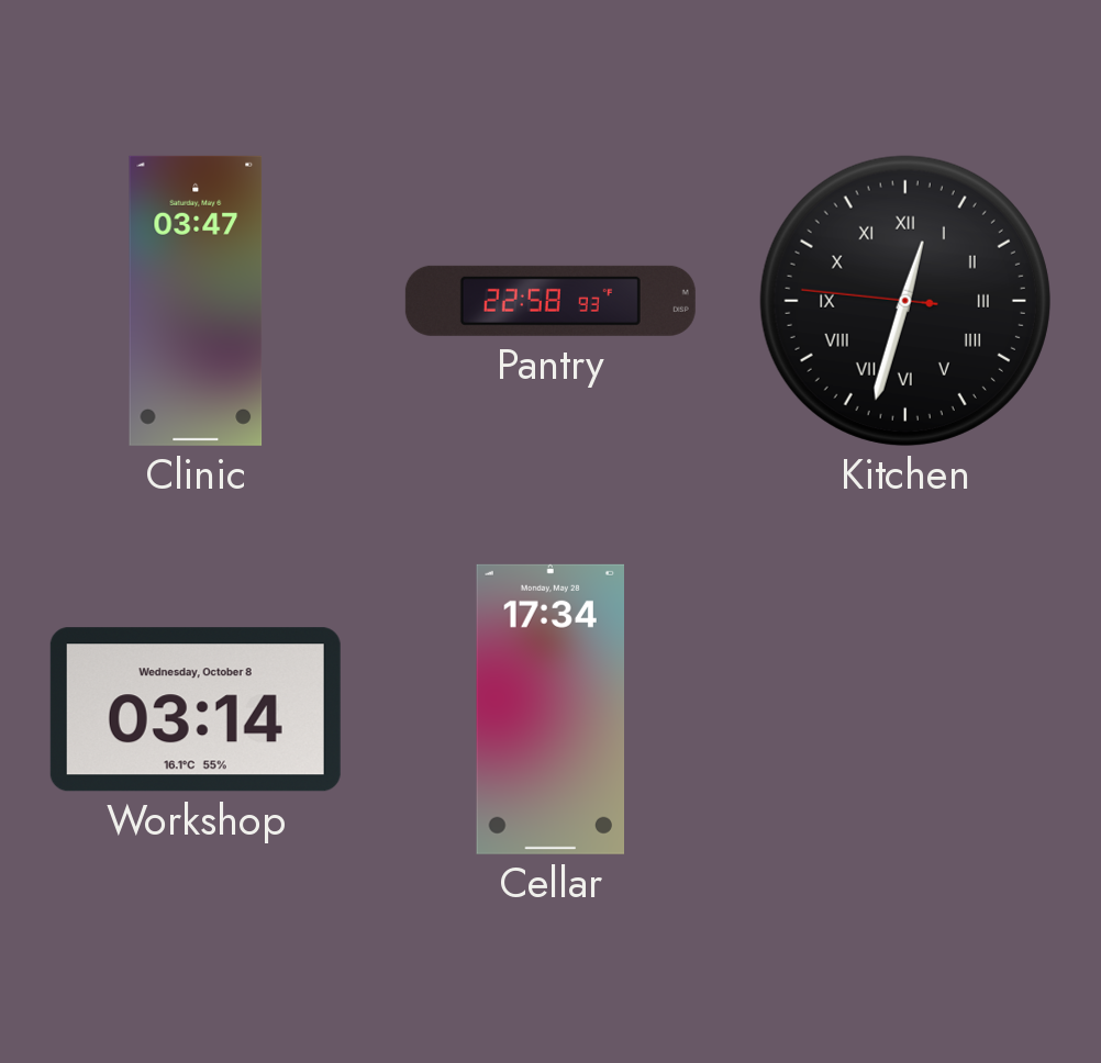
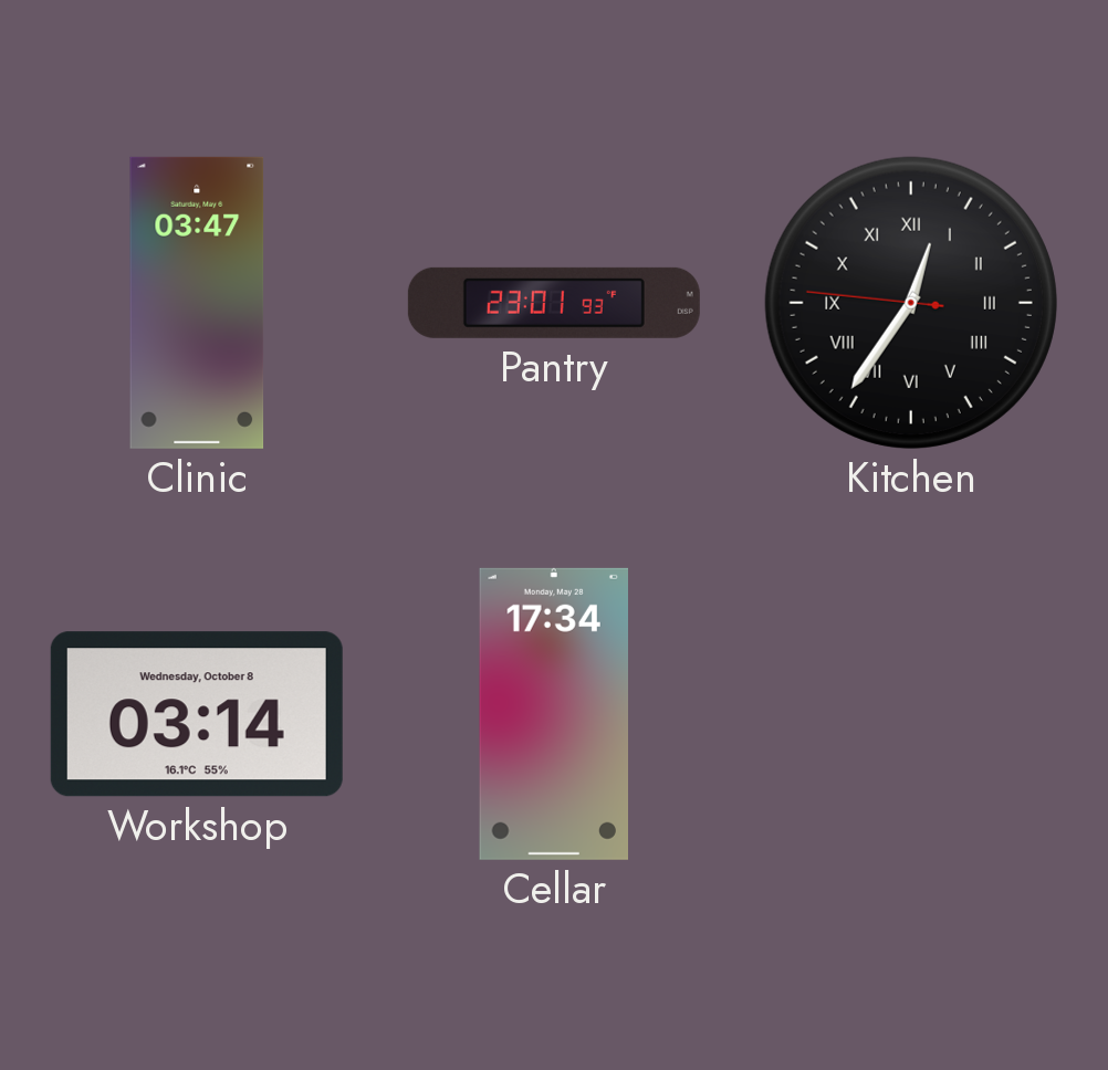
Pantry: 22:58 -> 23:01 (554, 303)
Kitchen: 12:32 -> 12:35 (911, 303)
